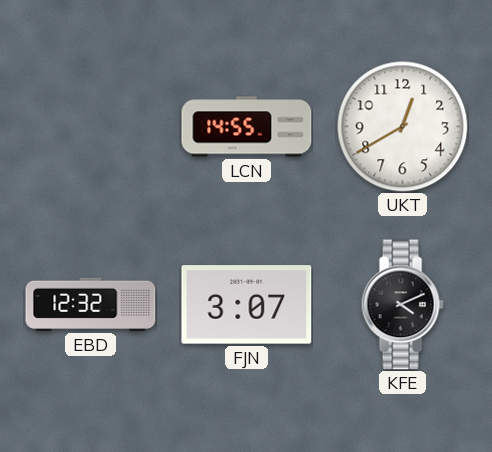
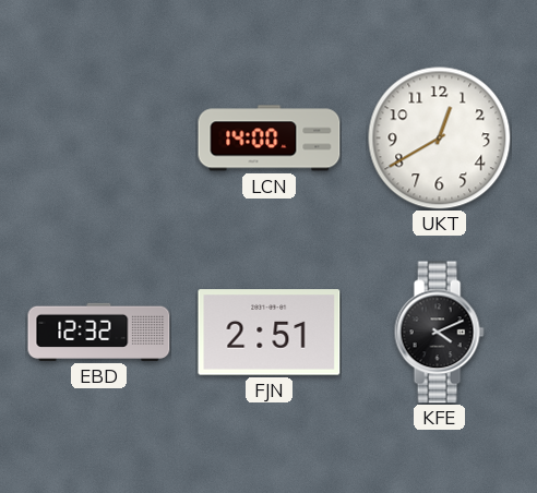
LCN: 14:55 -> 14:00 (270, 139)
FJN: 3:07 -> 2:51 (270, 333)
